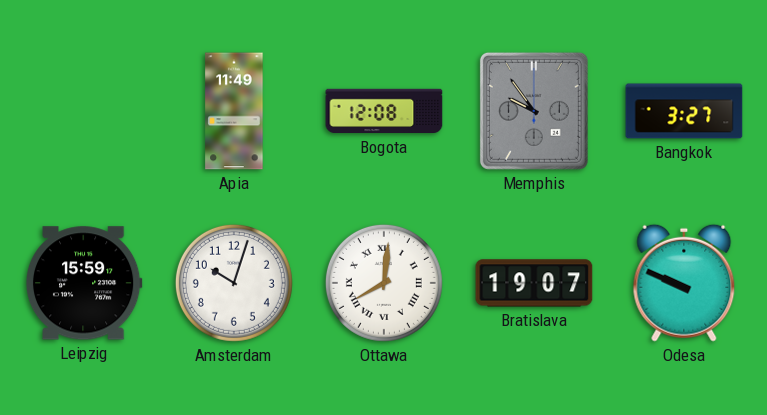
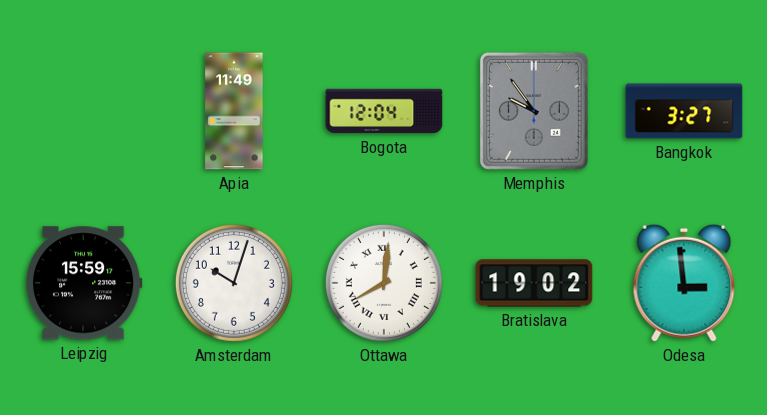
Bogota: 12:08 -> 12:04 (384, 111)
Bratislava: 19:07 -> 19:02 (534, 283)
Odesa: 9:49 -> 2:59 (684, 283)
